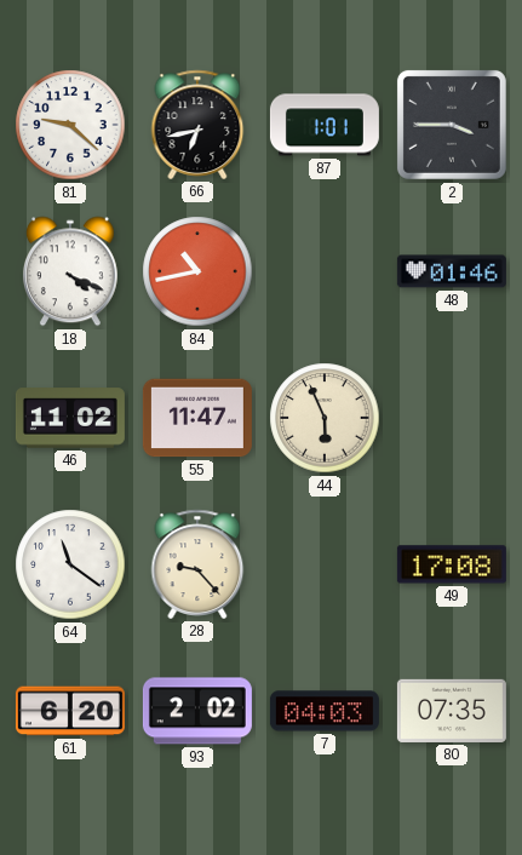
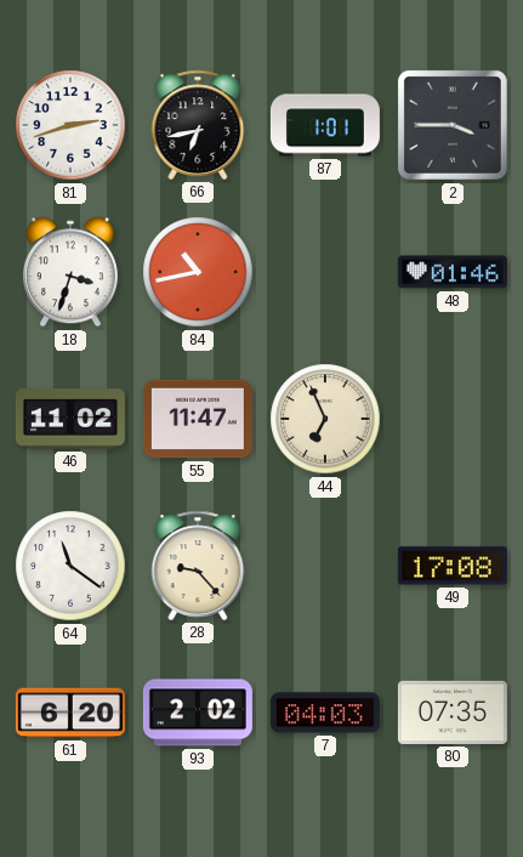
81: 9:22 -> 2:42 (70, 125)
18: 4:19 -> 3:33 (70, 272)
44: 5:56 -> 6:56 (325, 419)
